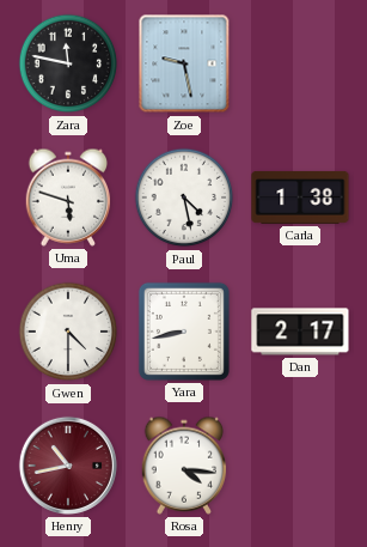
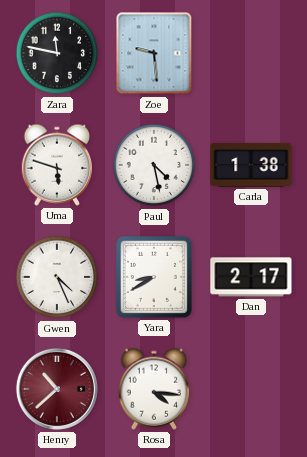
Zoe: 9:28 -> 9:29 (154, 53)
Gwen: 4:30 -> 4:26 (57, 277)
Yara: 8:43 -> 8:40 (154, 277)
Henry: 10:43 -> 10:38 (57, 389)
